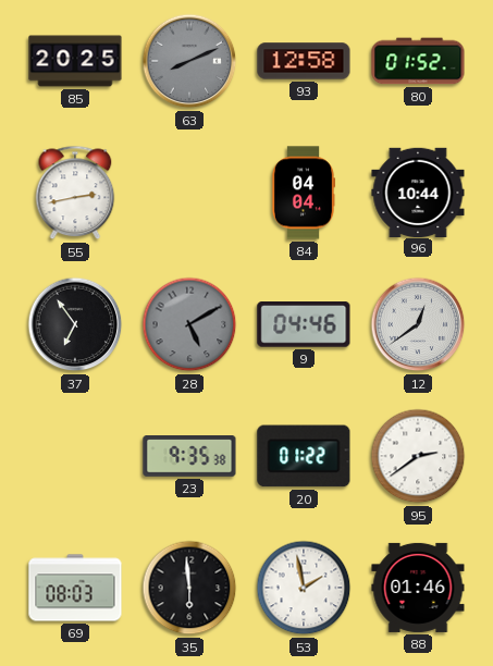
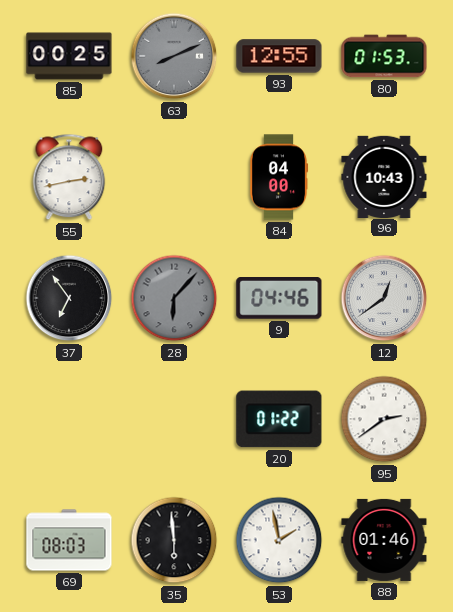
85: 20:25 -> 00:25 (69, 56)
93: 12:58 -> 12:55 (279, 56)
80: 01:52 -> 01:53 (384, 56)
84: 04:04 -> 04:00 (279, 177)
96: 10:44 -> 10:43 (384, 176)
28: 5:10 -> 6:07 (174, 298)
23: 9:35 -> none (189, 456)
